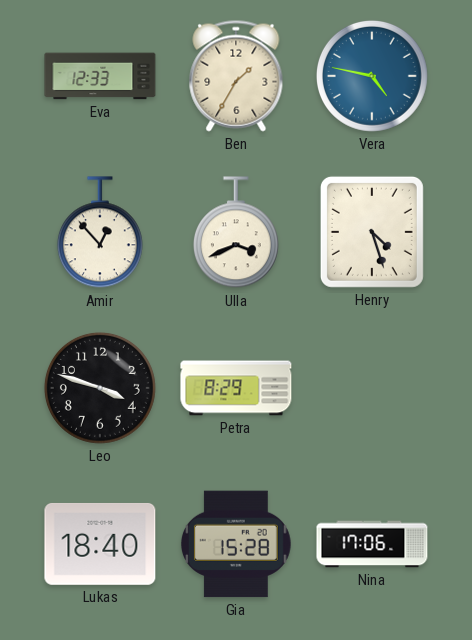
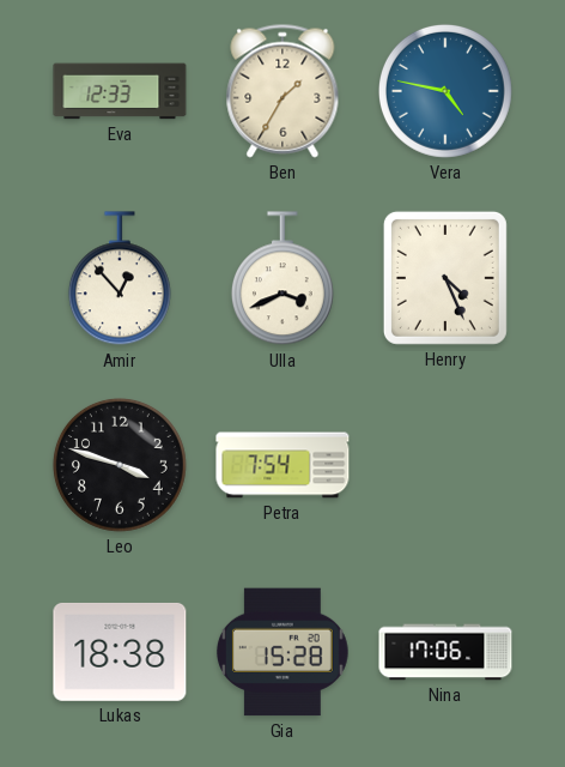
Henry: 4:27 -> 4:26 (445, 278)
Petra: 8:29 -> 7:54 (282, 465)
Lukas: 18:40 -> 18:38 (120, 652)
